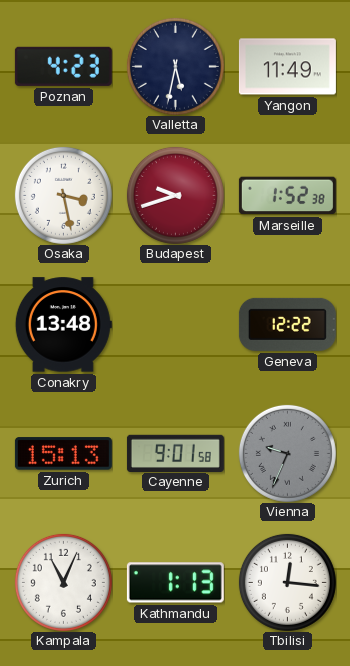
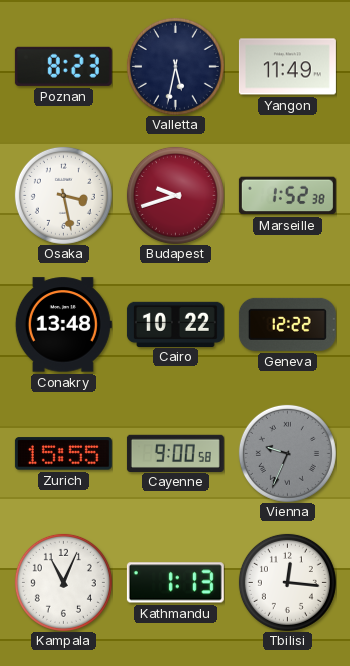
Poznan: 4:23 -> 8:23 (63, 66)
Cairo: none -> 10:22 (175, 324)
Zurich: 15:13 -> 15:55 (63, 454)
Cayenne: 9:01 -> 9:00 (175, 453)
